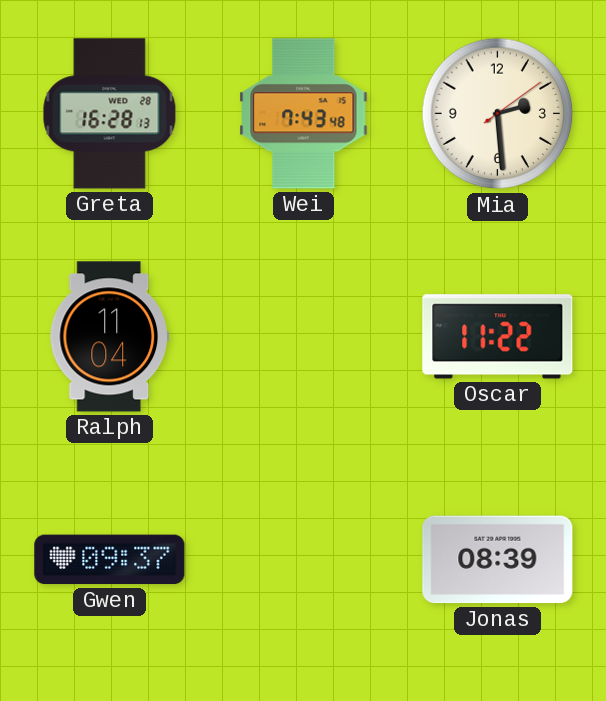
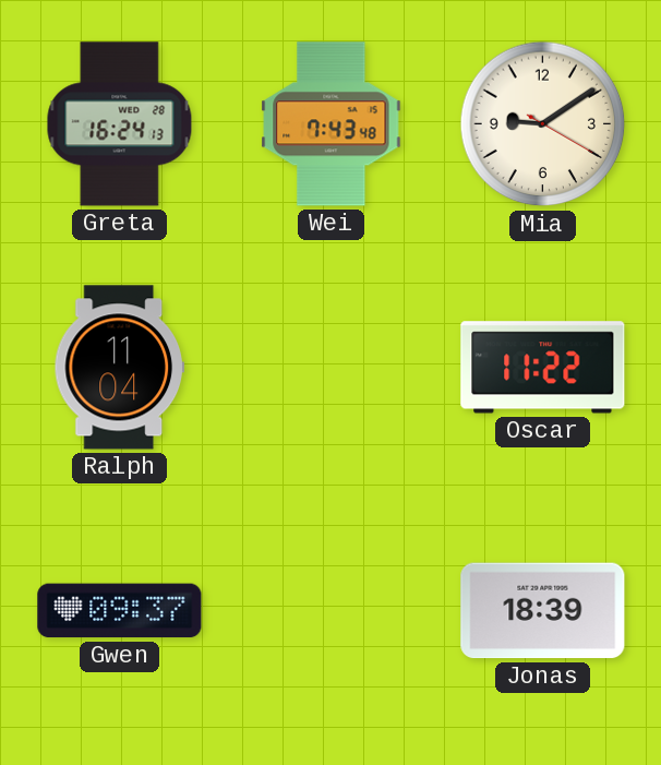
Greta: 16:28 -> 16:24 (120, 124)
Mia: 2:29 -> 9:09 (543, 124)
Jonas: 08:39 -> 18:39 (543, 611)
